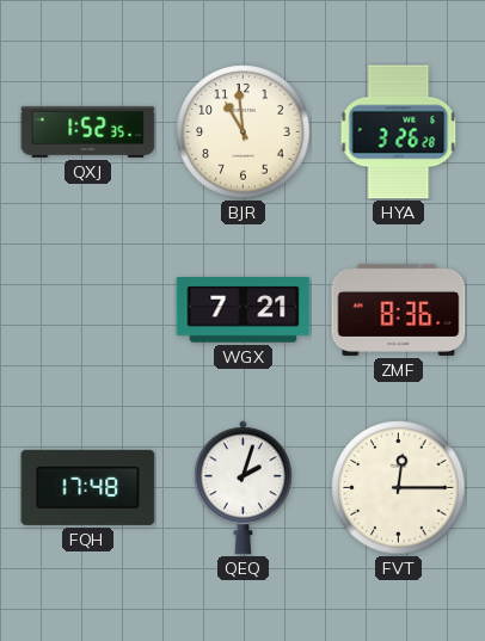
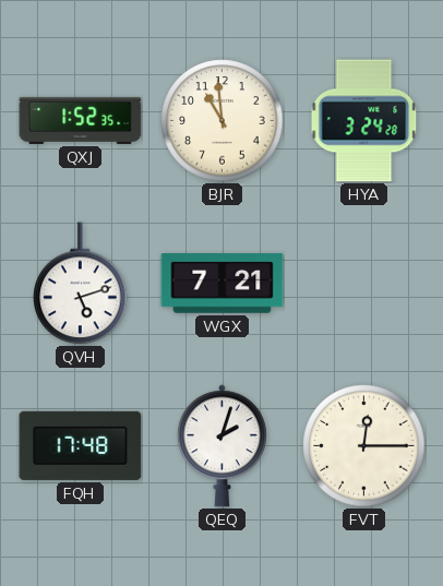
HYA: 3:26 -> 3:24 (364, 121)
QVH: none -> 5:12 (81, 284)
ZMF: 8:36 -> none (399, 309)
